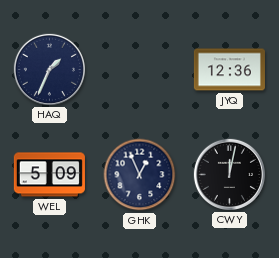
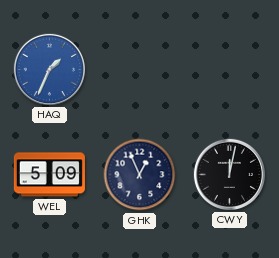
HAQ dial: navy -> blue (49, 69)
JYQ: 12:36 -> none (229, 70)
